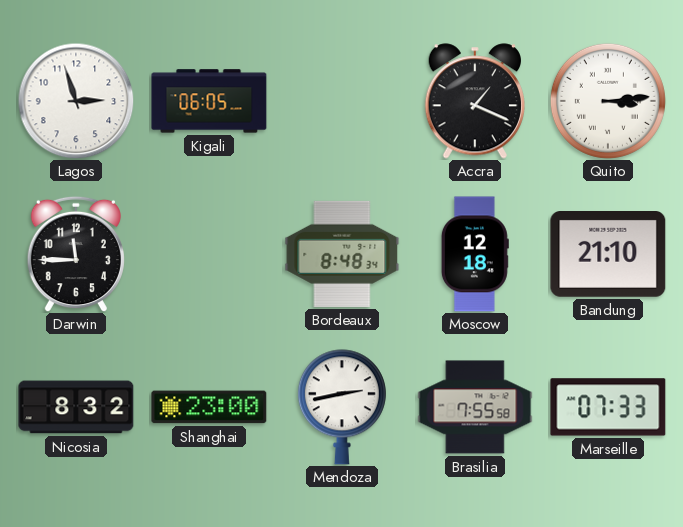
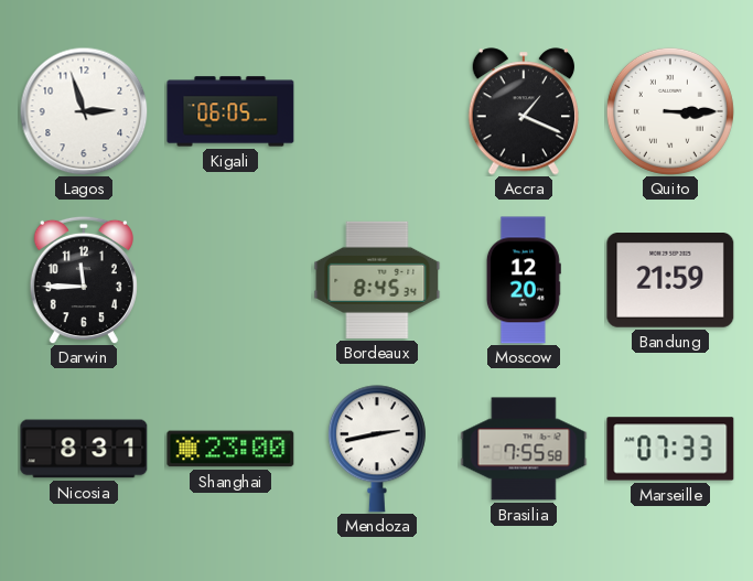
Quito: 3:14 -> 3:15 (670, 111)
Bordeaux: 8:48 -> 8:45 (377, 280)
Moscow: 12:18 -> 12:20 (524, 280)
Bandung: 21:10 -> 21:59 (670, 281)
Nicosia: 8:32 -> 8:31 (84, 449)
